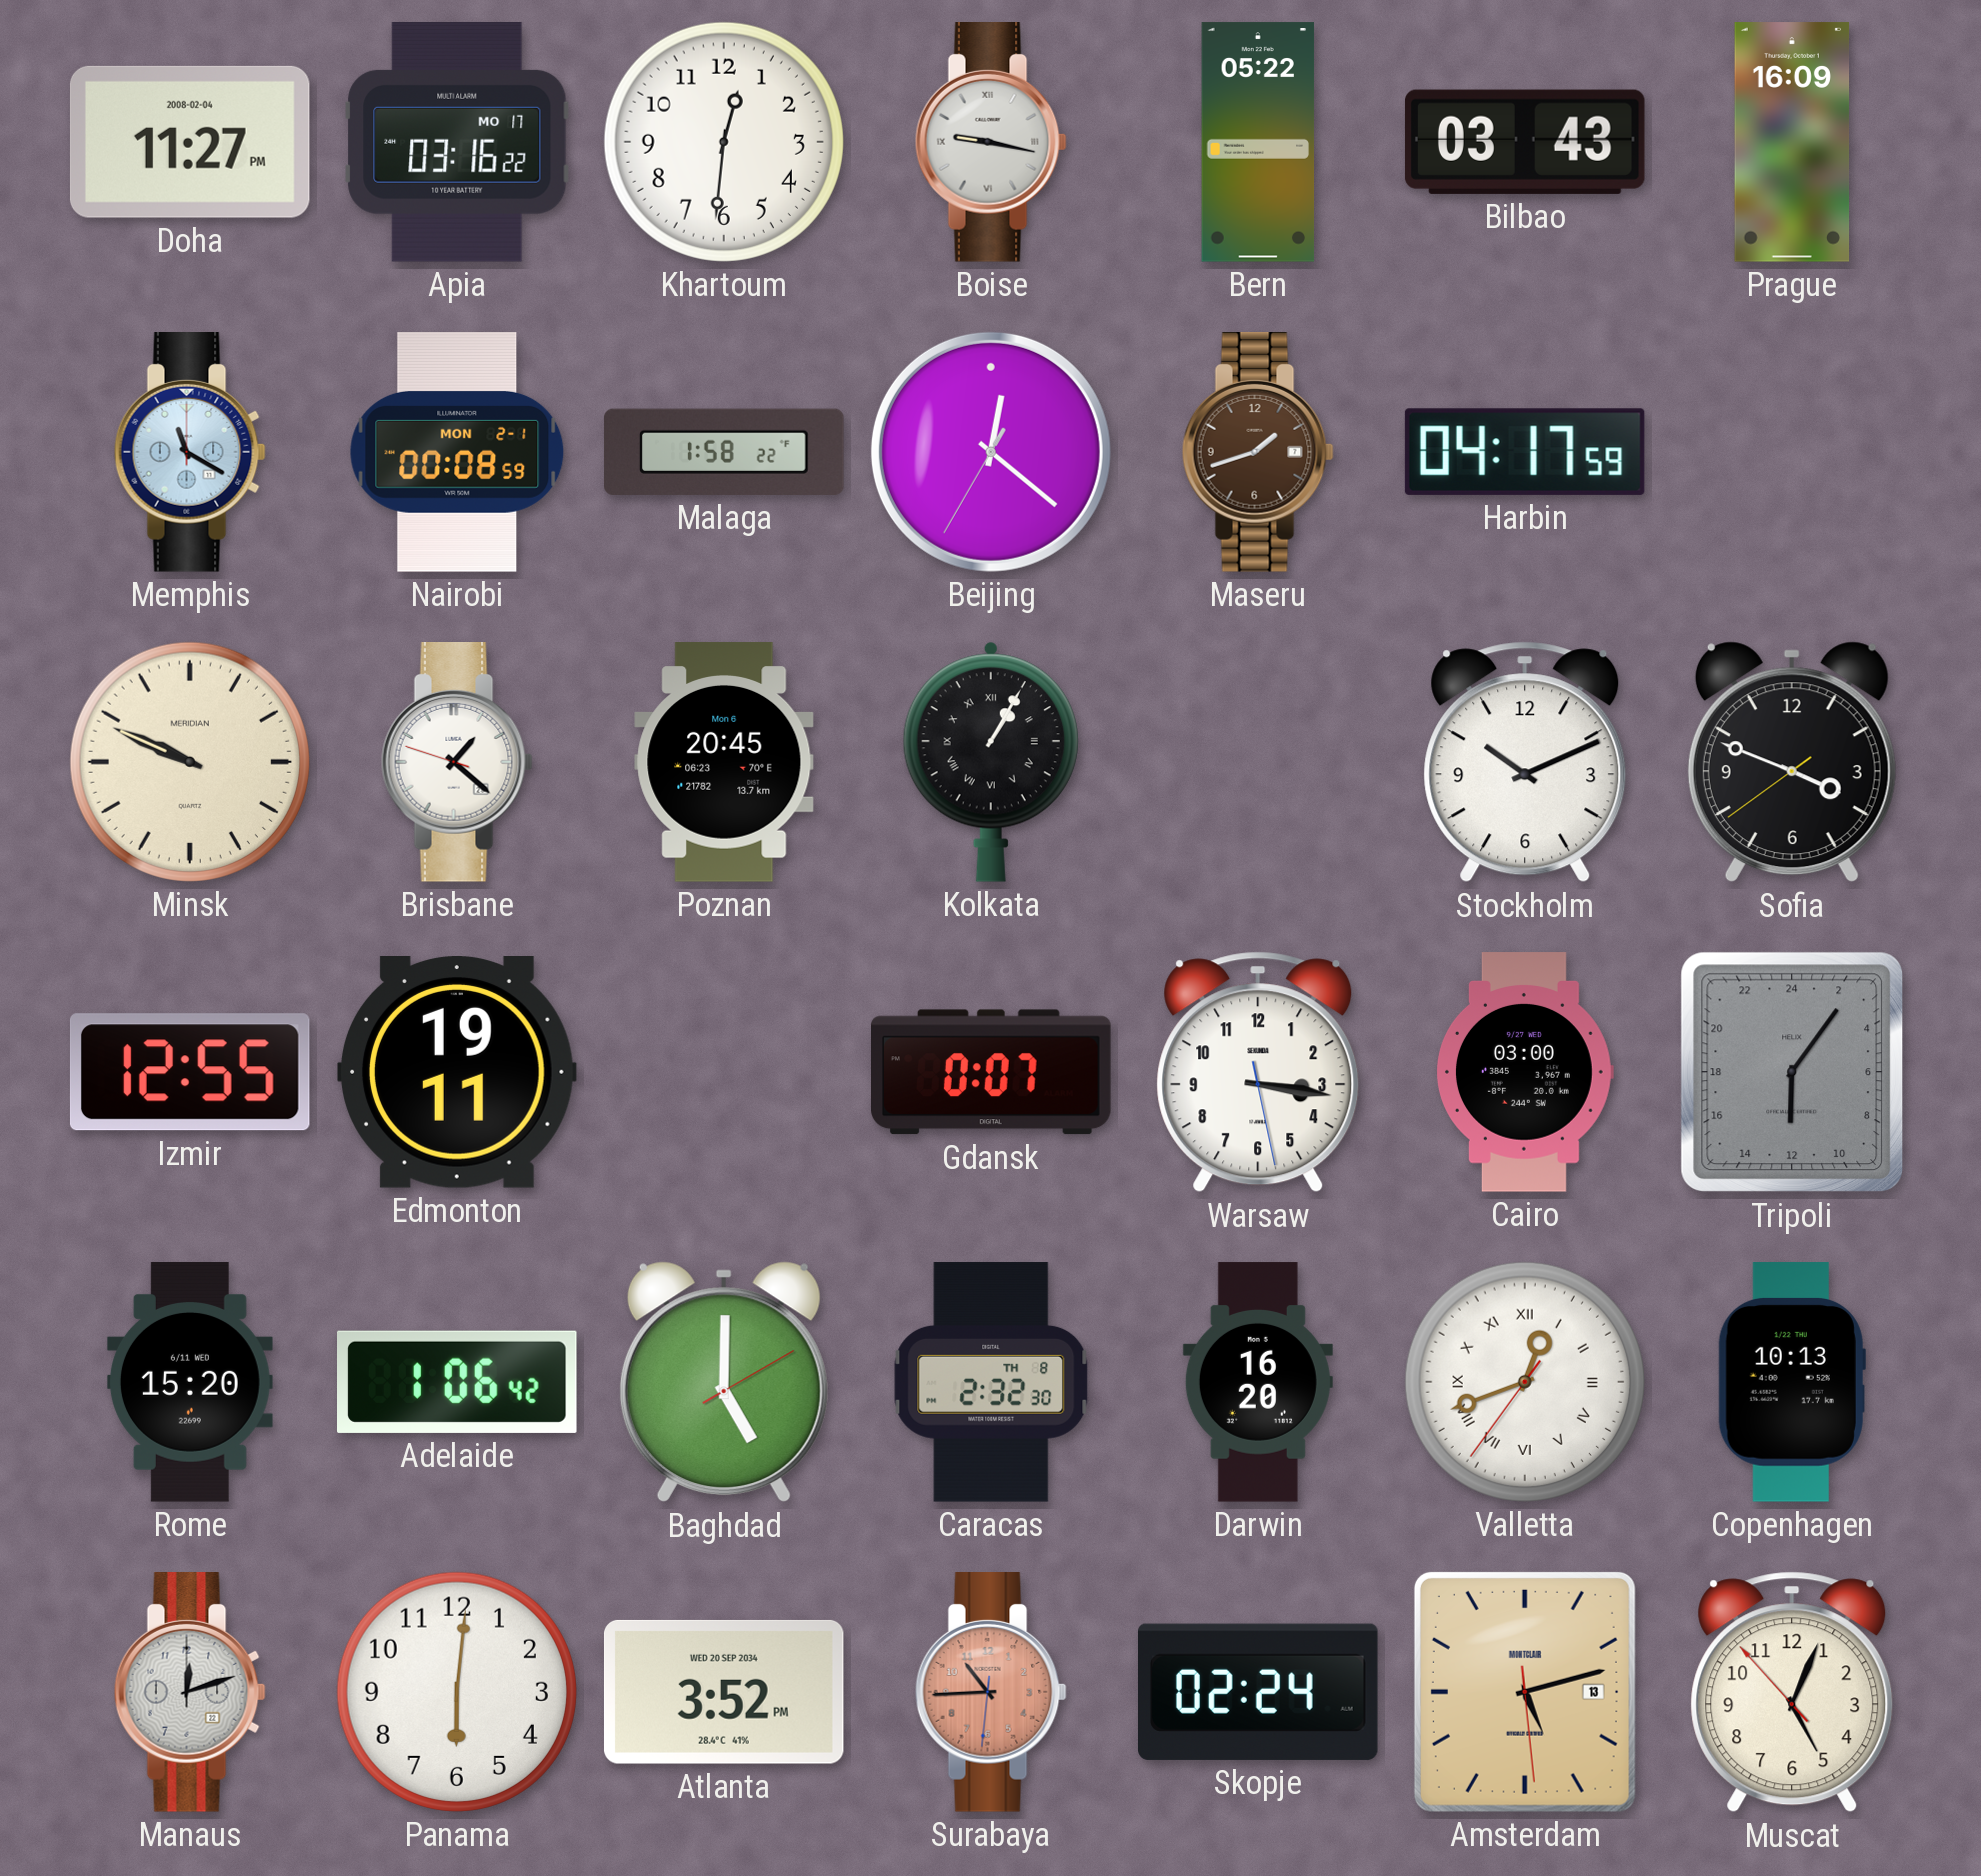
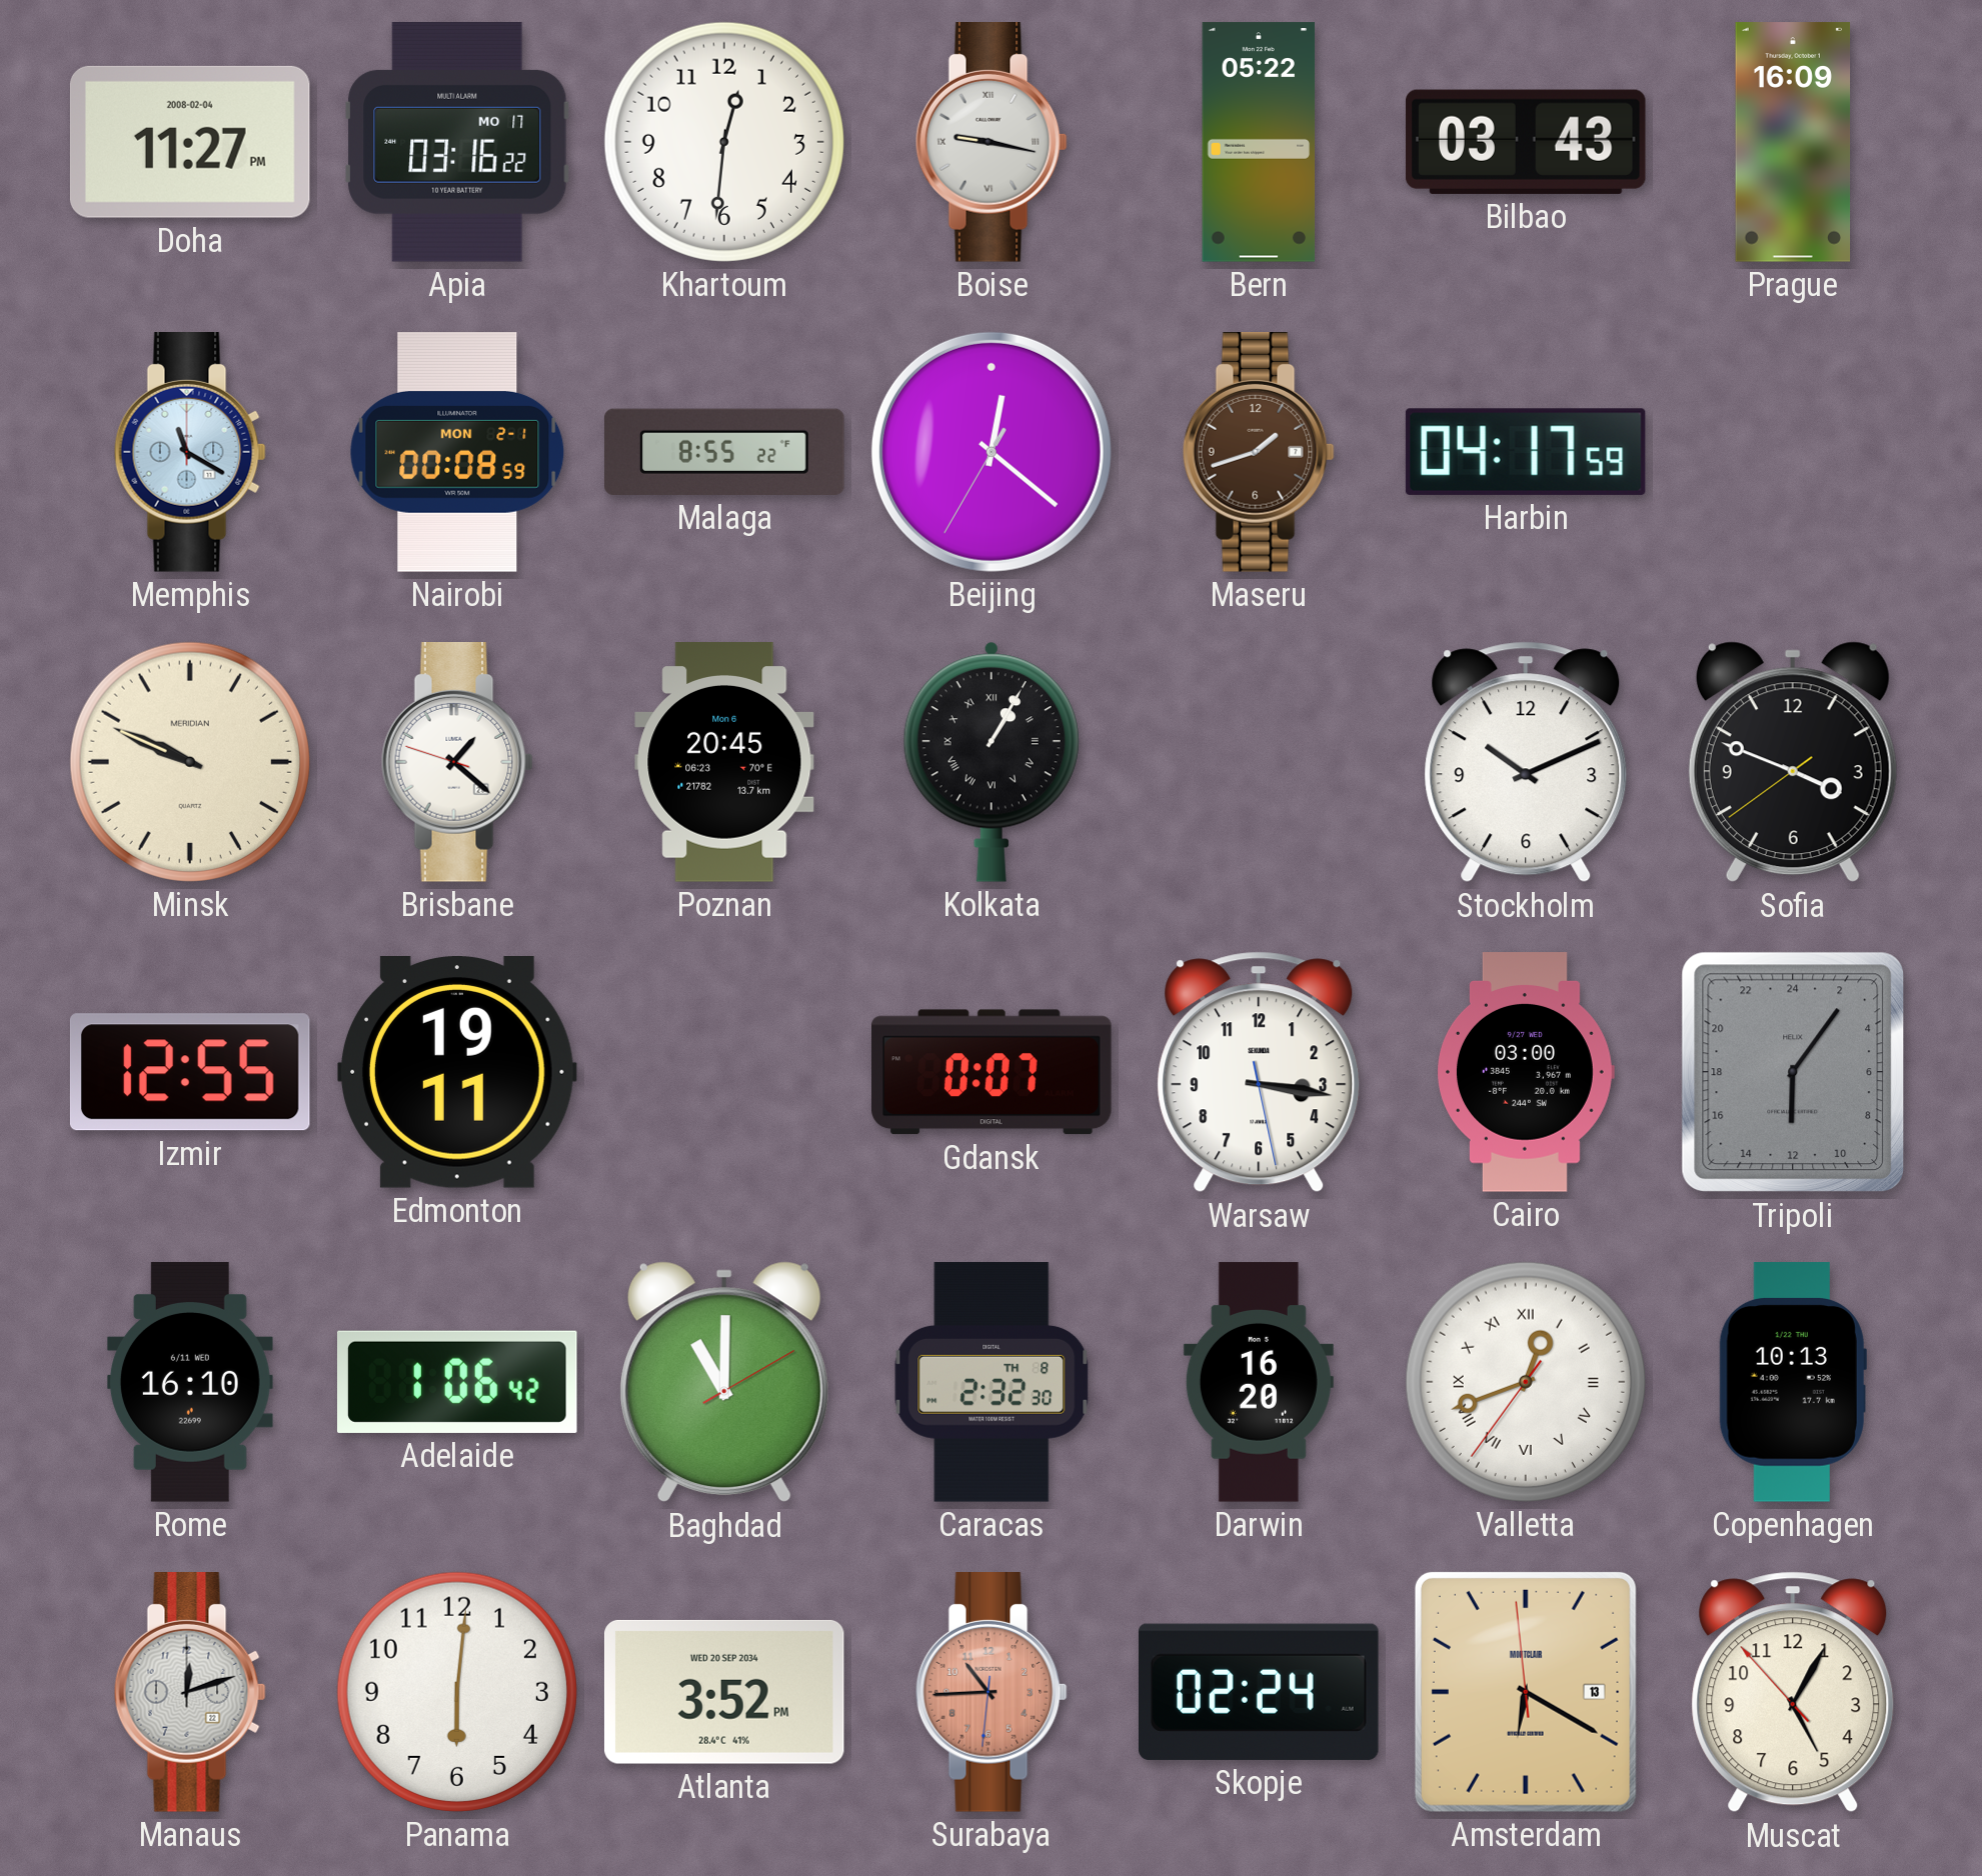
Malaga: 1:58 -> 8:55 (724, 452)
Rome: 15:20 -> 16:10 (190, 1382)
Baghdad: 5:00 -> 11:00 (724, 1382)
Amsterdam: 5:12 -> 6:19 (1526, 1692)
Muscat: 5:03 -> 5:04 (1793, 1692)
